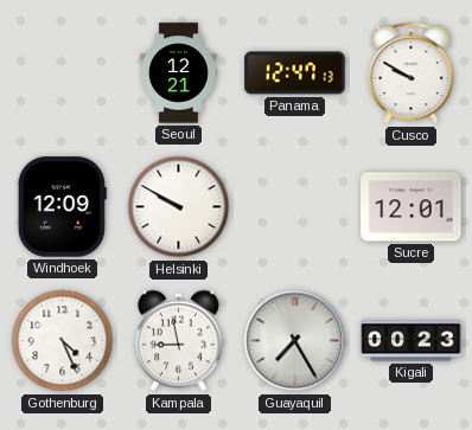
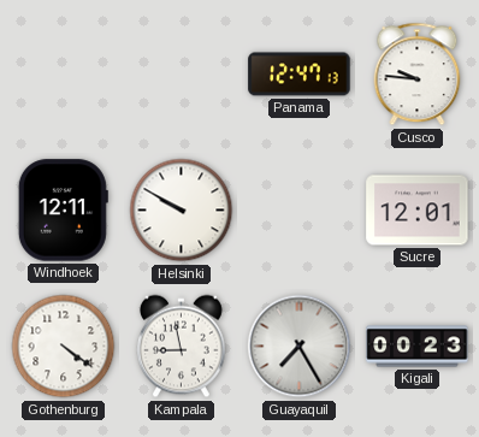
Seoul: 12:21 -> none (179, 73)
Cusco: 9:50 -> 9:46 (418, 75)
Windhoek: 12:09 -> 12:11 (63, 211)
Gothenburg: 4:26 -> 4:21 (64, 347)
